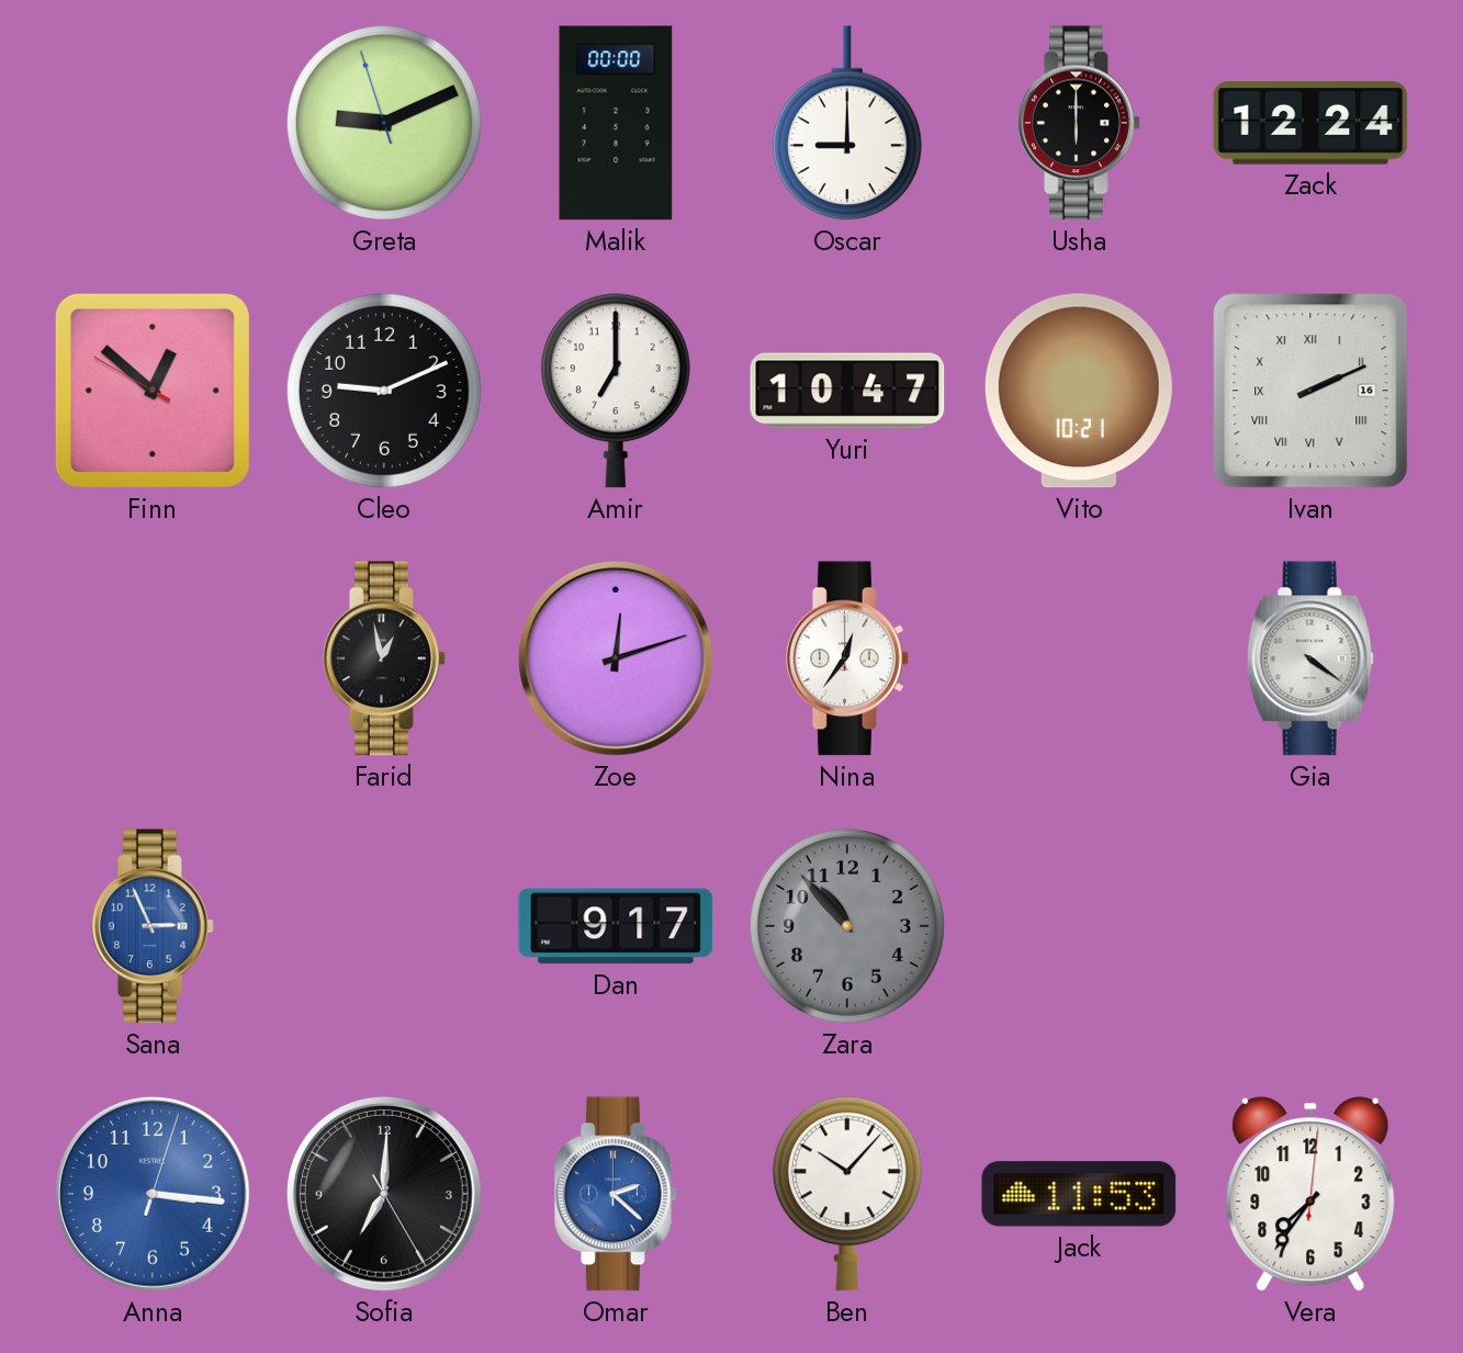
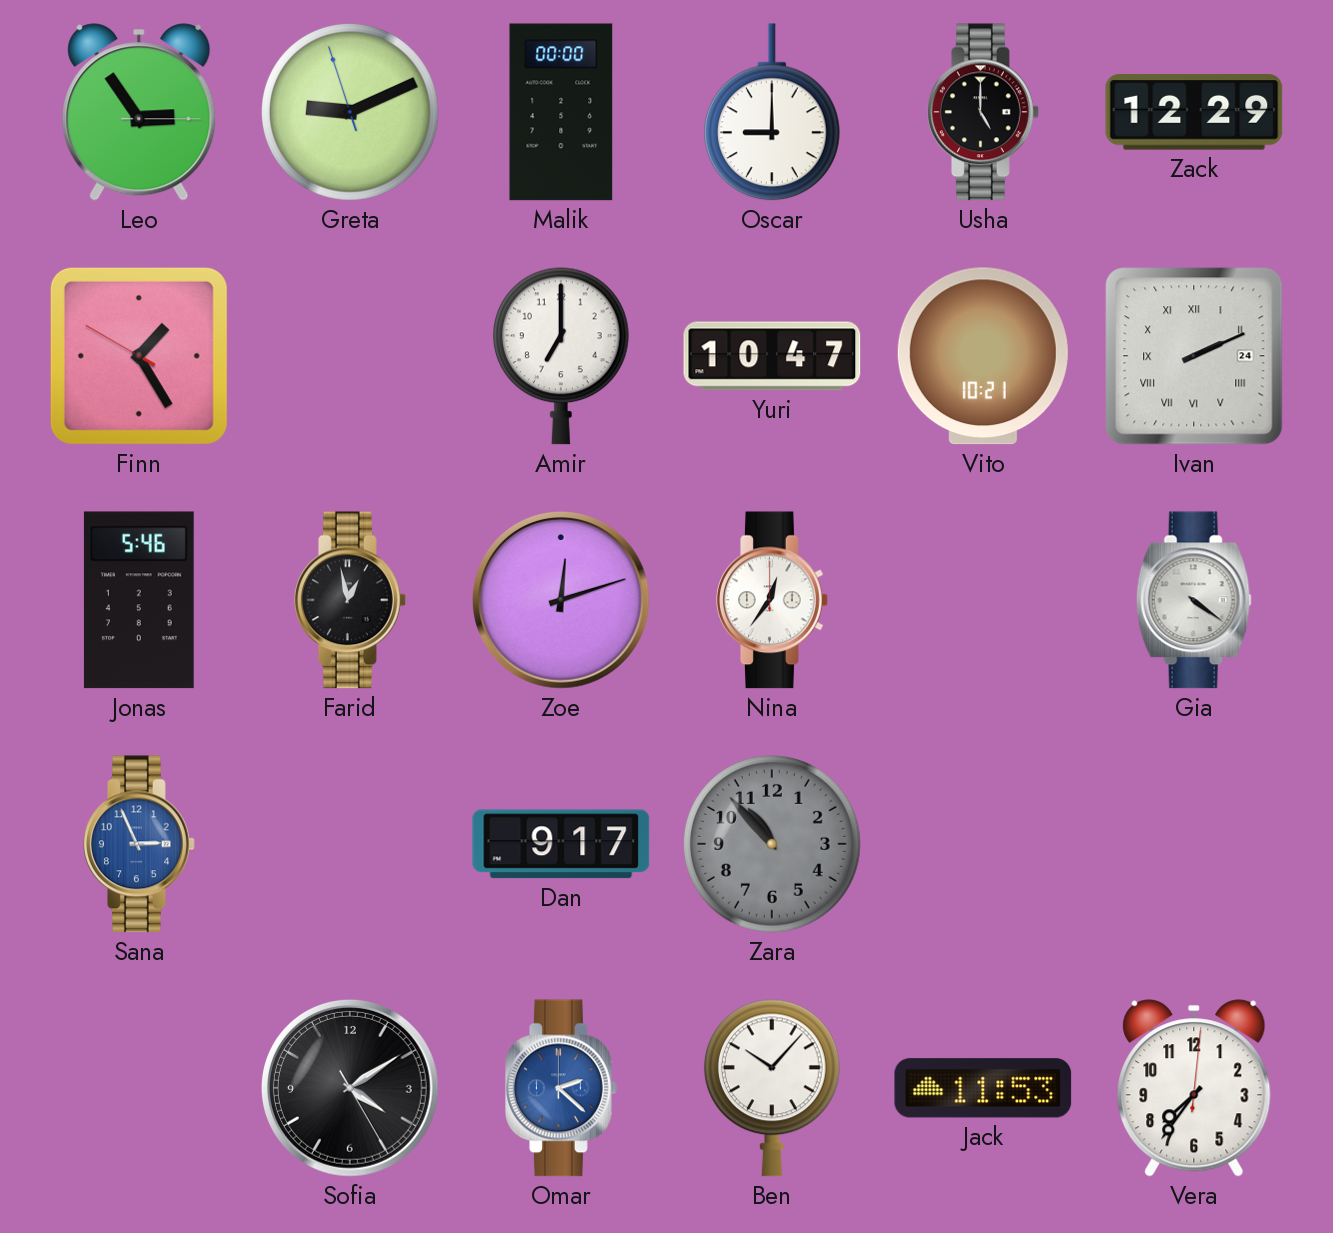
Leo: none -> 2:54 (139, 112)
Usha: 6:00 -> 5:00 (984, 112)
Zack: 12:24 -> 12:29 (1194, 112)
Finn: 12:51 -> 1:24 (139, 356)
Cleo: 9:11 -> none (384, 391)
Ivan date: 16 -> 24 (1194, 356)
Jonas: none -> 5:46 (139, 600)
Anna: 3:16 -> none (153, 1194)
Sofia: 7:00 -> 4:09 (350, 1088)
